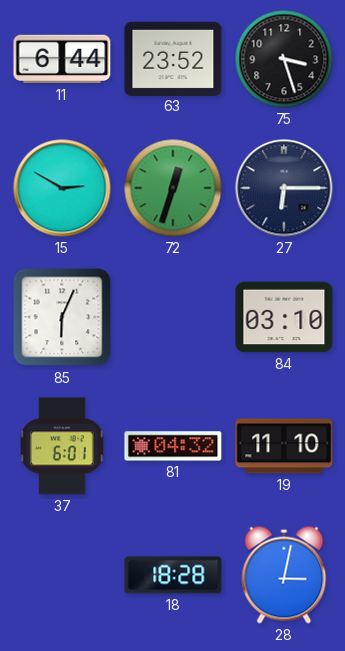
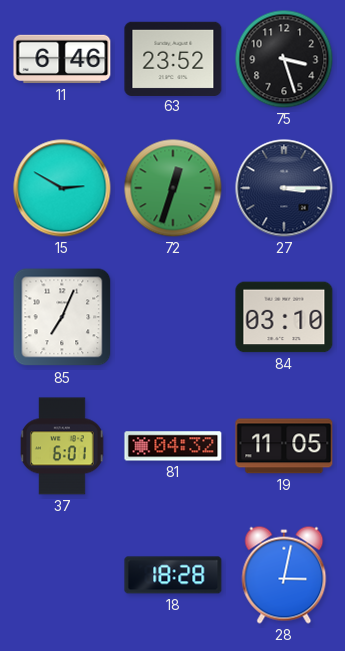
11: 6:44 -> 6:46 (62, 59)
27: 6:15 -> 3:15 (284, 188)
85: 6:04 -> 7:04 (62, 317)
19: 11:10 -> 11:05 (284, 446)
